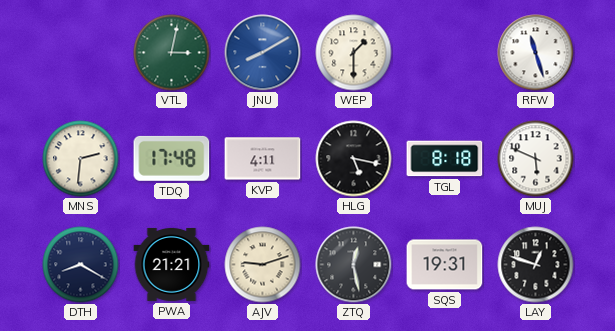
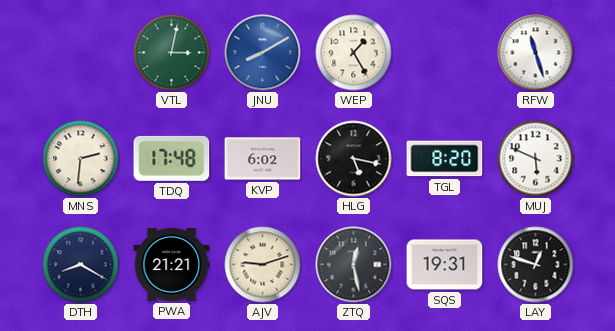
WEP: 1:30 -> 1:25 (354, 53)
KVP: 4:11 -> 6:02 (263, 159)
TGL: 8:18 -> 8:20 (445, 159)
